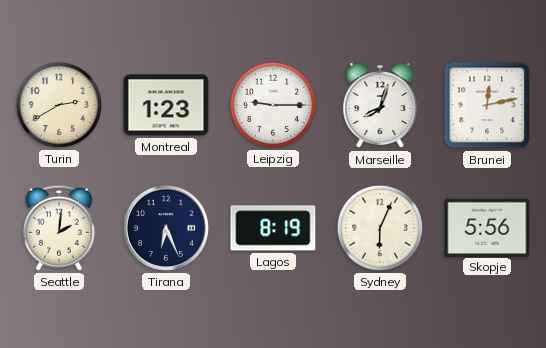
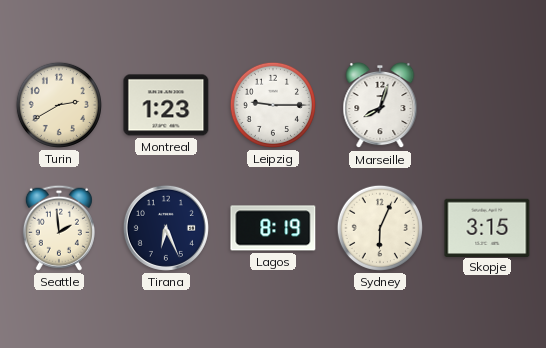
Brunei: 12:13 -> none (487, 105)
Seattle: 2:01 -> 1:59 (59, 228)
Skopje: 5:56 -> 3:15 (487, 227)
